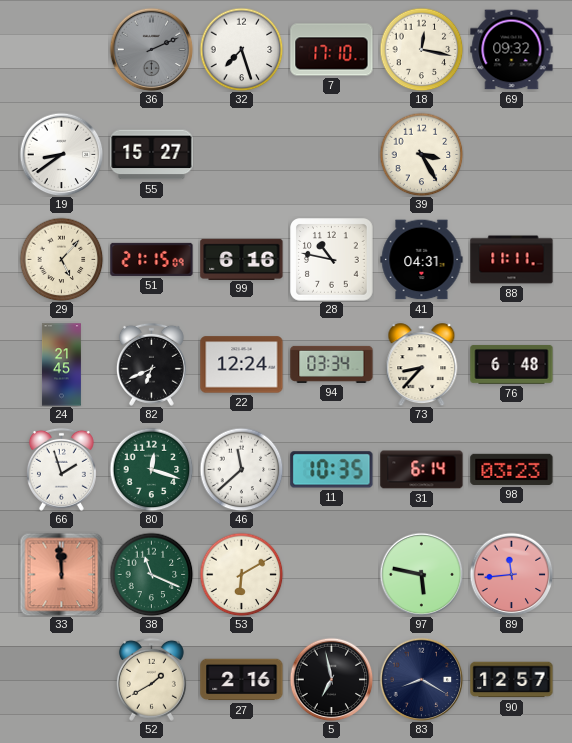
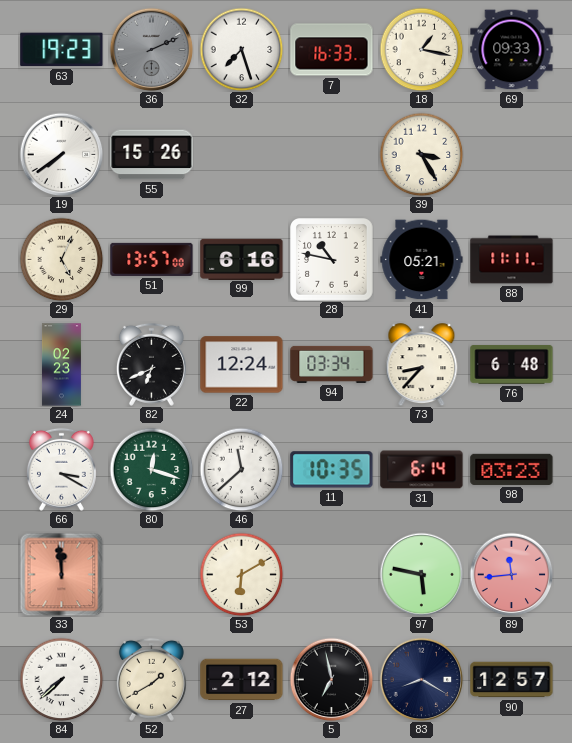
63: none -> 19:23 (62, 50)
7: 17:10 -> 16:33 (332, 50)
18: 12:17 -> 1:17 (421, 49)
69: 09:32 -> 09:33 (512, 50)
19: 8:39 -> 7:39 (61, 154)
55: 15:27 -> 15:26 (152, 155)
29: 5:07 -> 5:04 (61, 259)
51: 21:15 -> 13:57 (152, 259)
41: 04:31 -> 05:21 (422, 260)
24: 21:45 -> 02:23 (61, 365)
66: 1:57 -> 3:20 (61, 469)
38: 11:19 -> none (151, 574)
84: none -> 7:38 (61, 679)
27: 2:16 -> 2:12 (242, 680)
